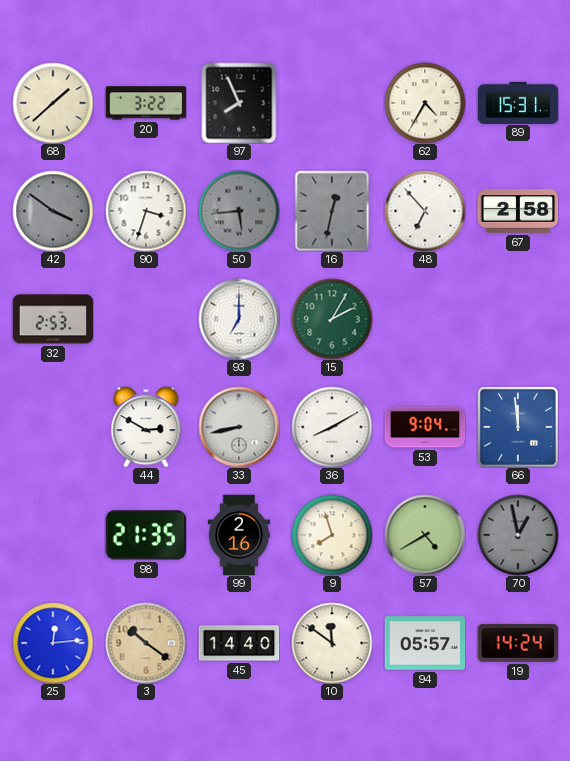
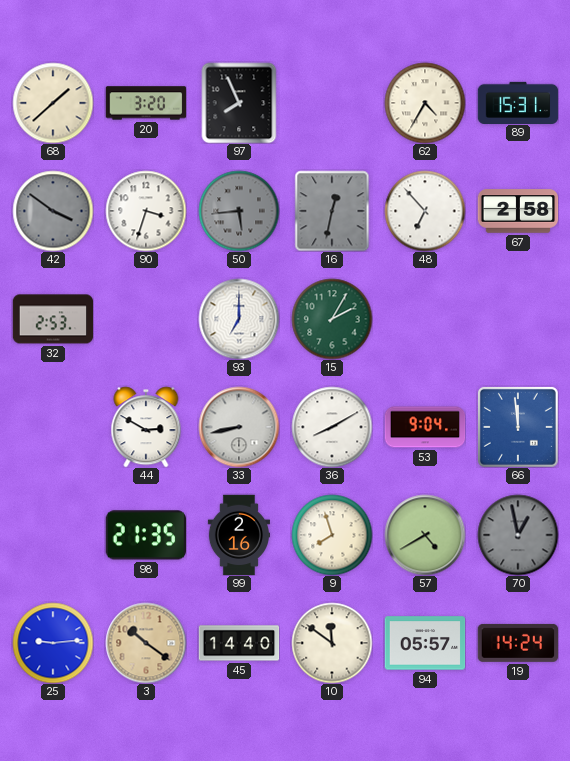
20: 3:22 -> 3:20 (146, 103)
25: 12:14 -> 9:14 (53, 643)
